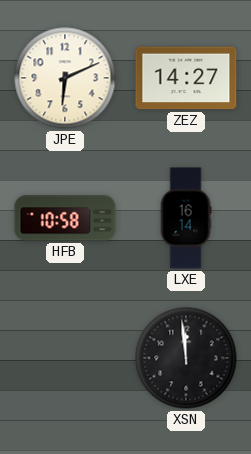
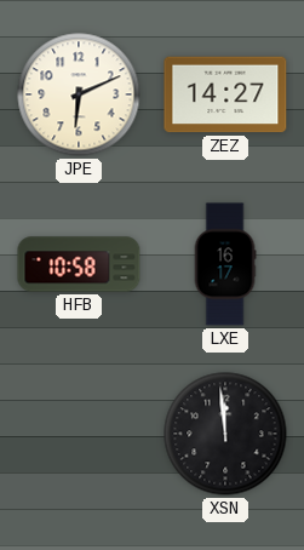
LXE: 16:14 -> 16:17 (225, 264)
